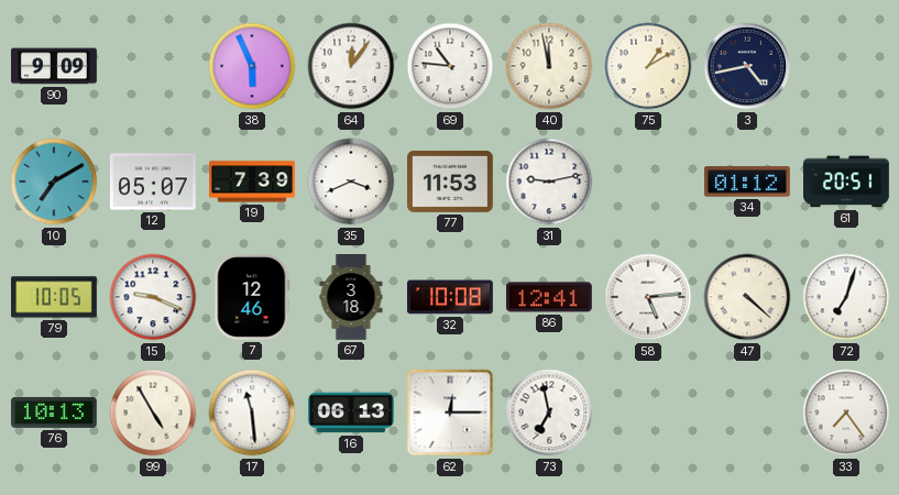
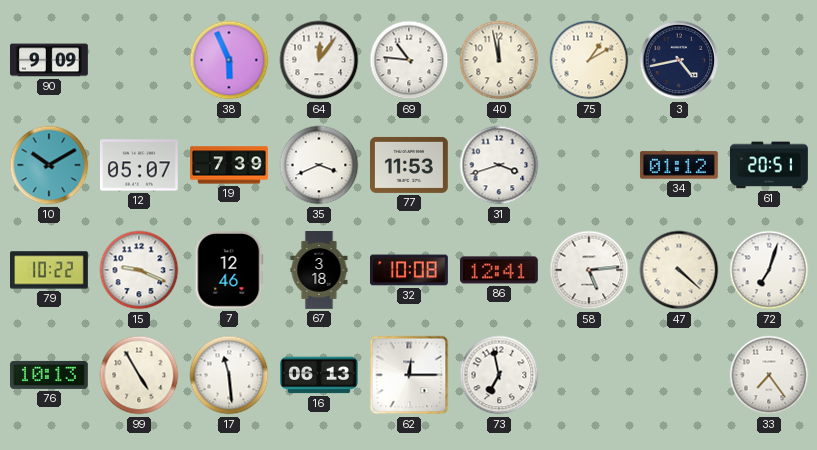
10: 7:10 -> 10:10 (49, 165)
31: 9:13 -> 3:42 (499, 165)
79: 10:05 -> 10:22 (50, 270)
